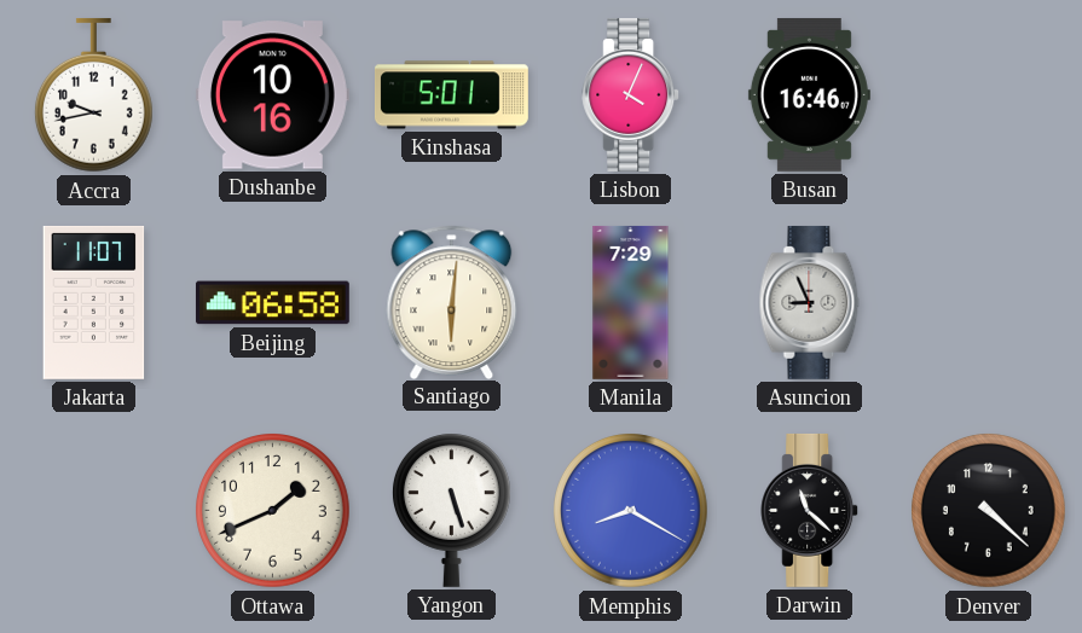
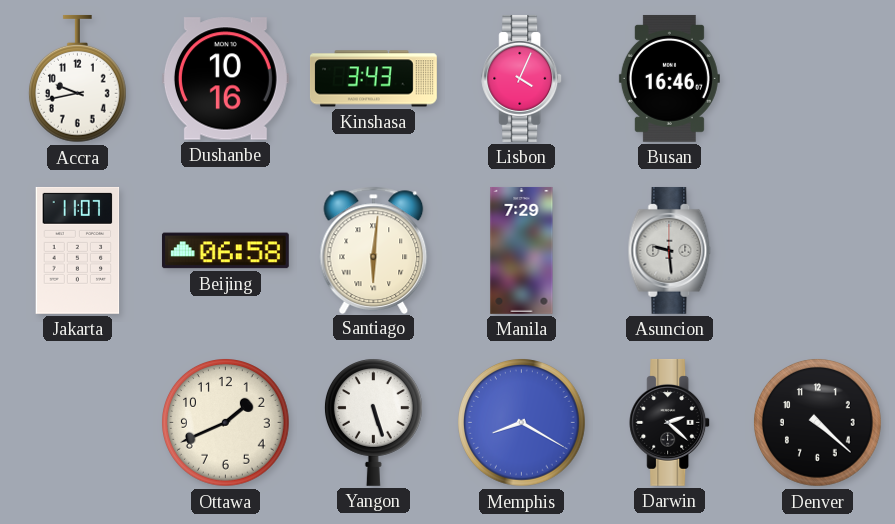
Kinshasa: 5:01 -> 3:43 (373, 79)
Asuncion: 8:56 -> 9:29 (670, 250)
Darwin: 11:22 -> 2:22 (670, 422)
